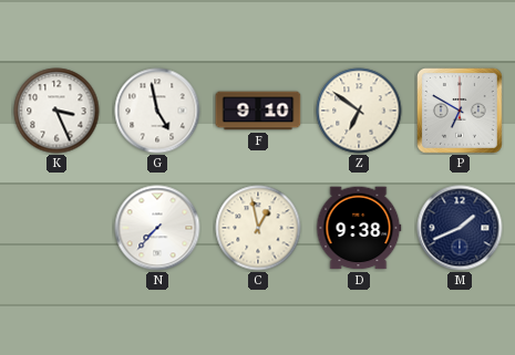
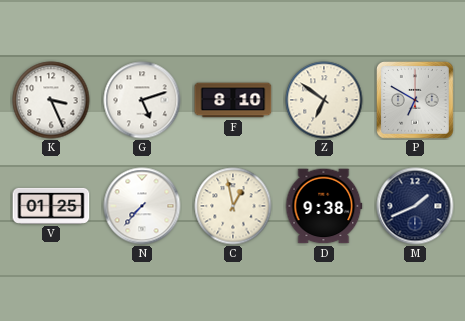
G: 4:58 -> 5:12 (142, 100)
F: 9:10 -> 8:10 (233, 100)
V: none -> 01:25 (51, 206)
